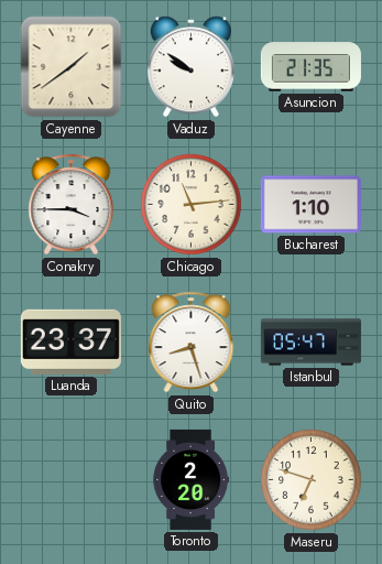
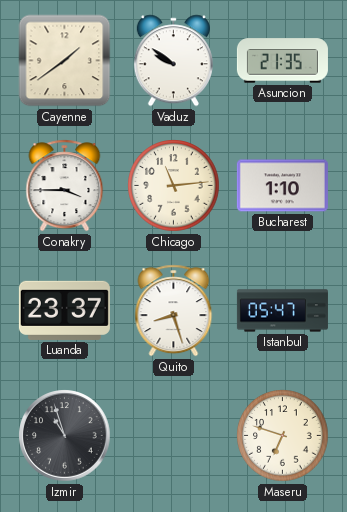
Izmir: none -> 10:57 (65, 436)
Toronto: 2:20 -> none (190, 479)
